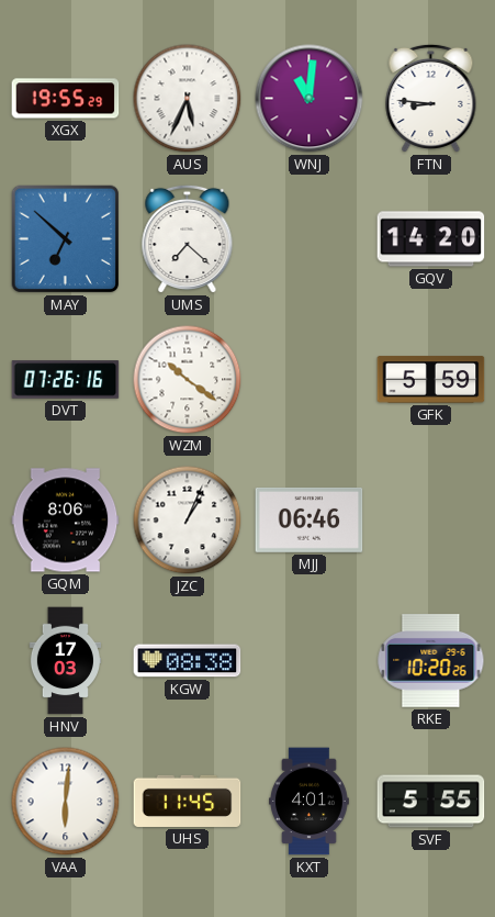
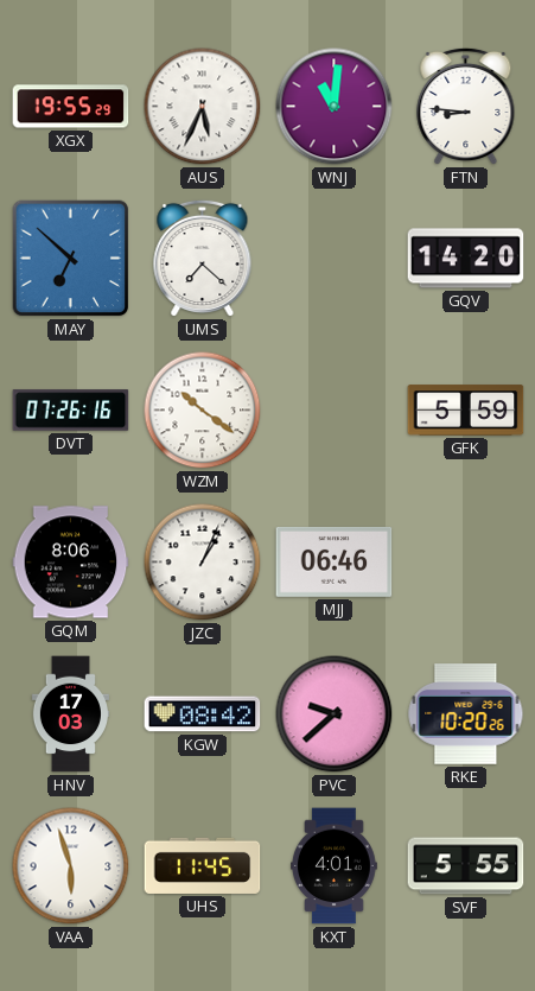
KGW: 08:38 -> 08:42 (203, 714)
PVC: none -> 9:38 (335, 714)
VAA: 6:01 -> 5:57 (71, 866)
